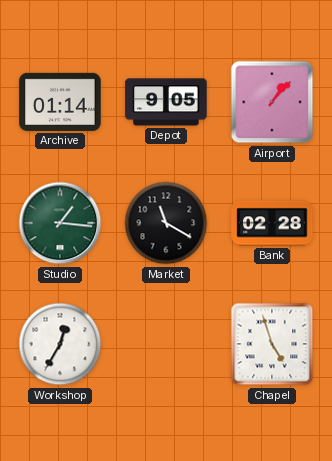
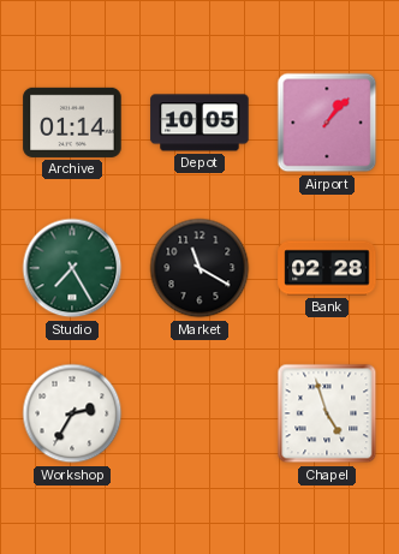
Depot: 9:05 -> 10:05 (199, 123)
Studio: 1:16 -> 7:25 (72, 268)
Workshop: 12:35 -> 2:35 (72, 413)
